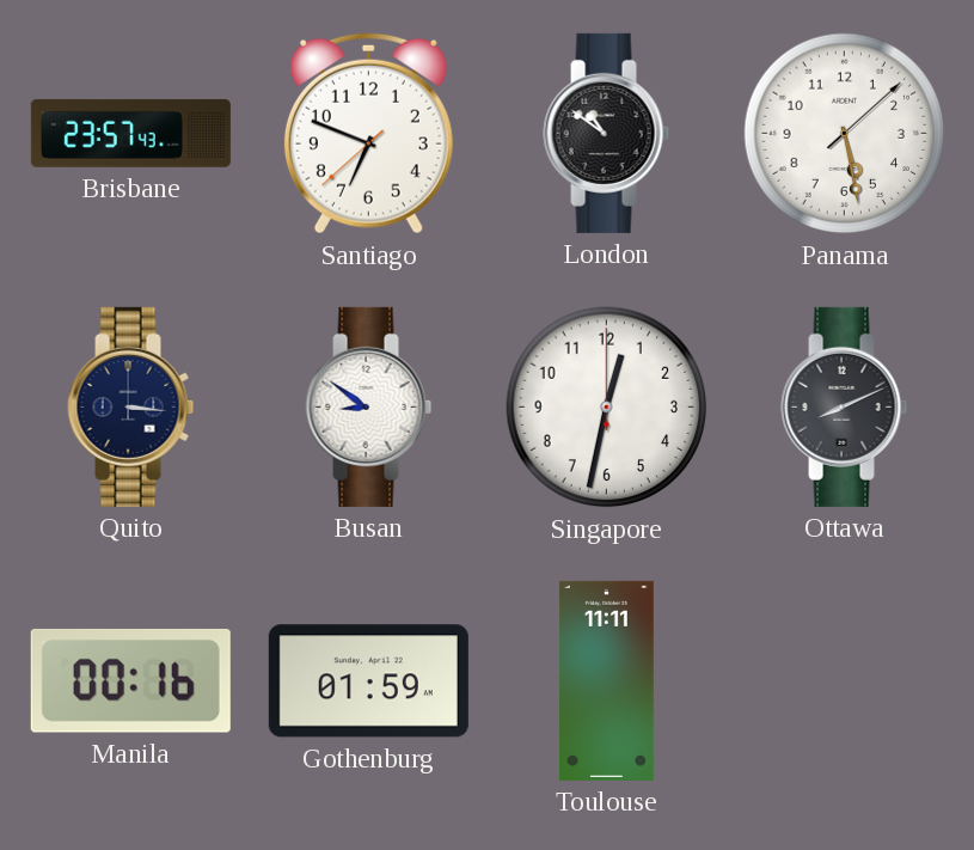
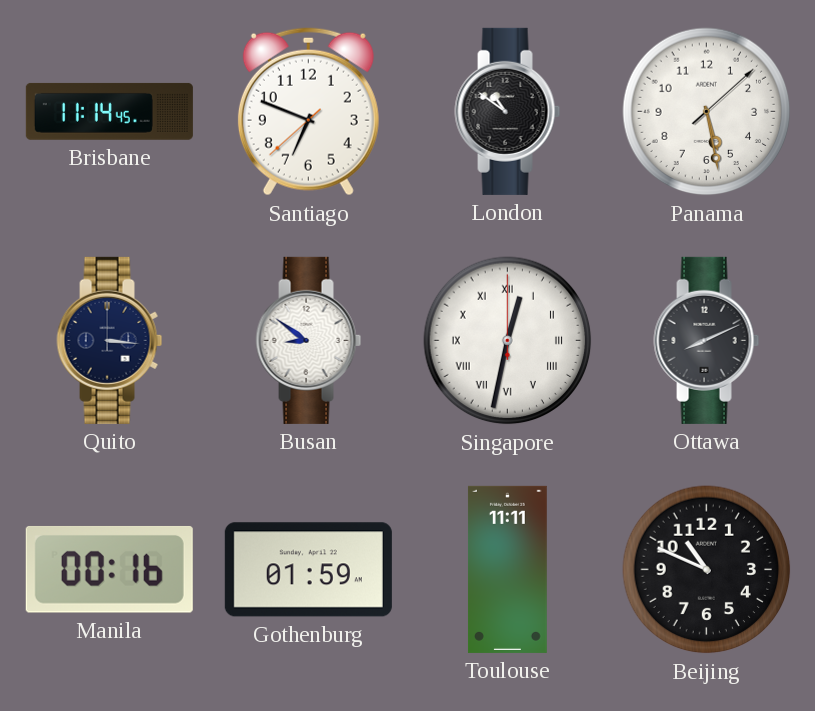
Brisbane: 23:57 -> 11:14 (109, 111)
Singapore numerals: Arabic -> Roman (508, 341)
Beijing: none -> 10:49 (707, 570)
